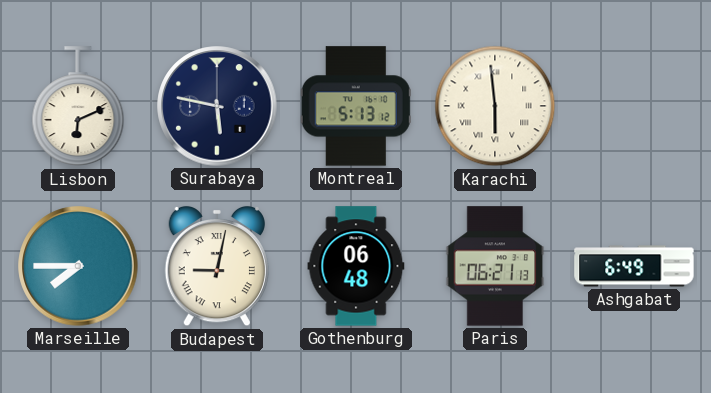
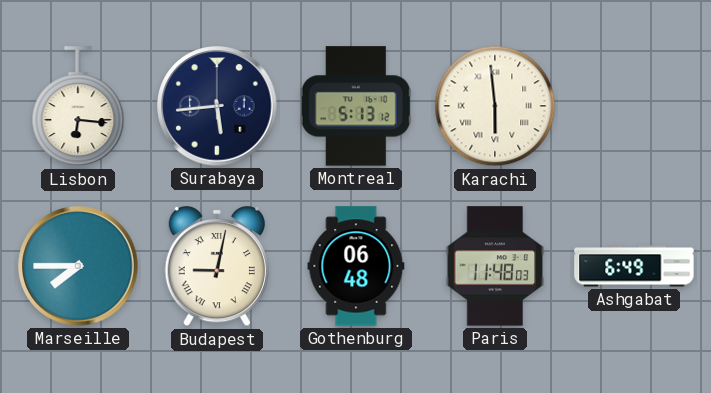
Lisbon: 6:11 -> 6:16 (78, 107)
Surabaya: 5:47 -> 5:44 (217, 106)
Paris: 06:21 -> 11:48 (495, 266)
